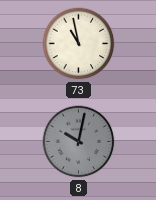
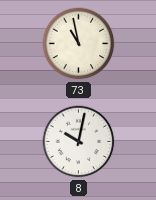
8 dial: grey -> white (79, 142)
